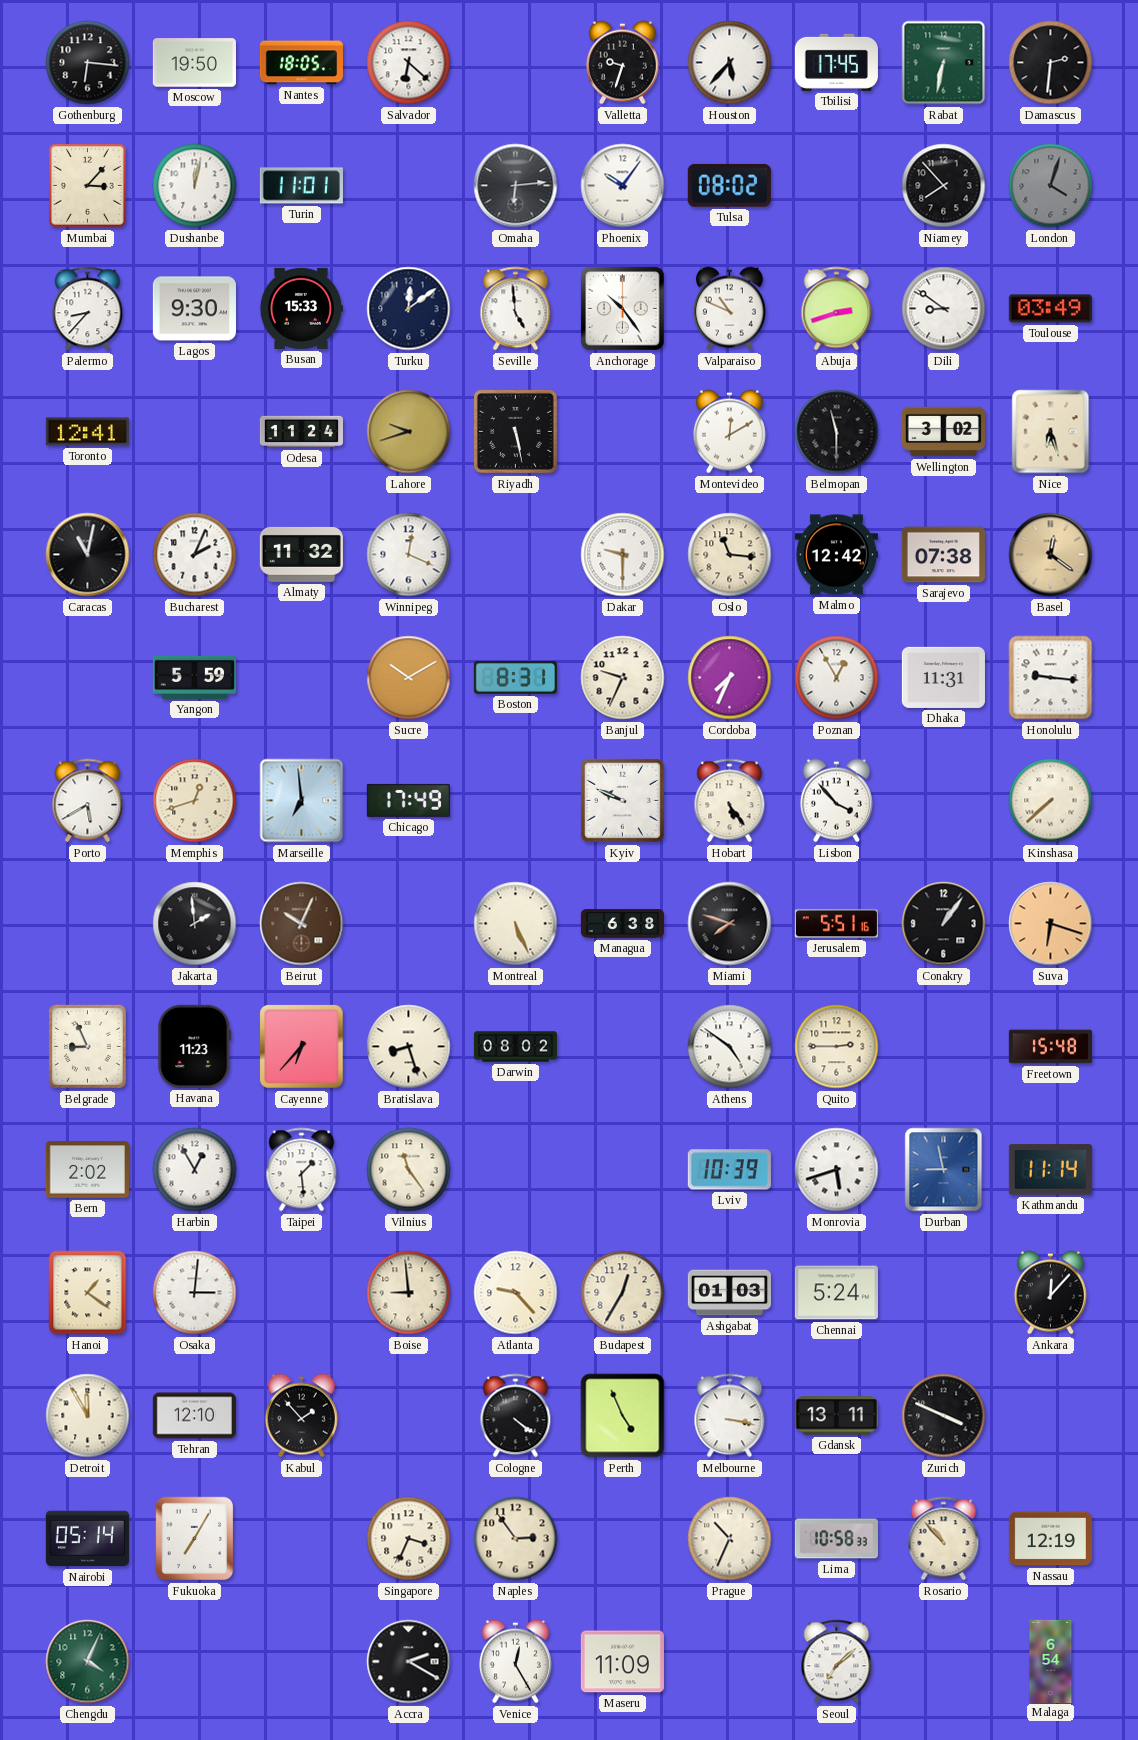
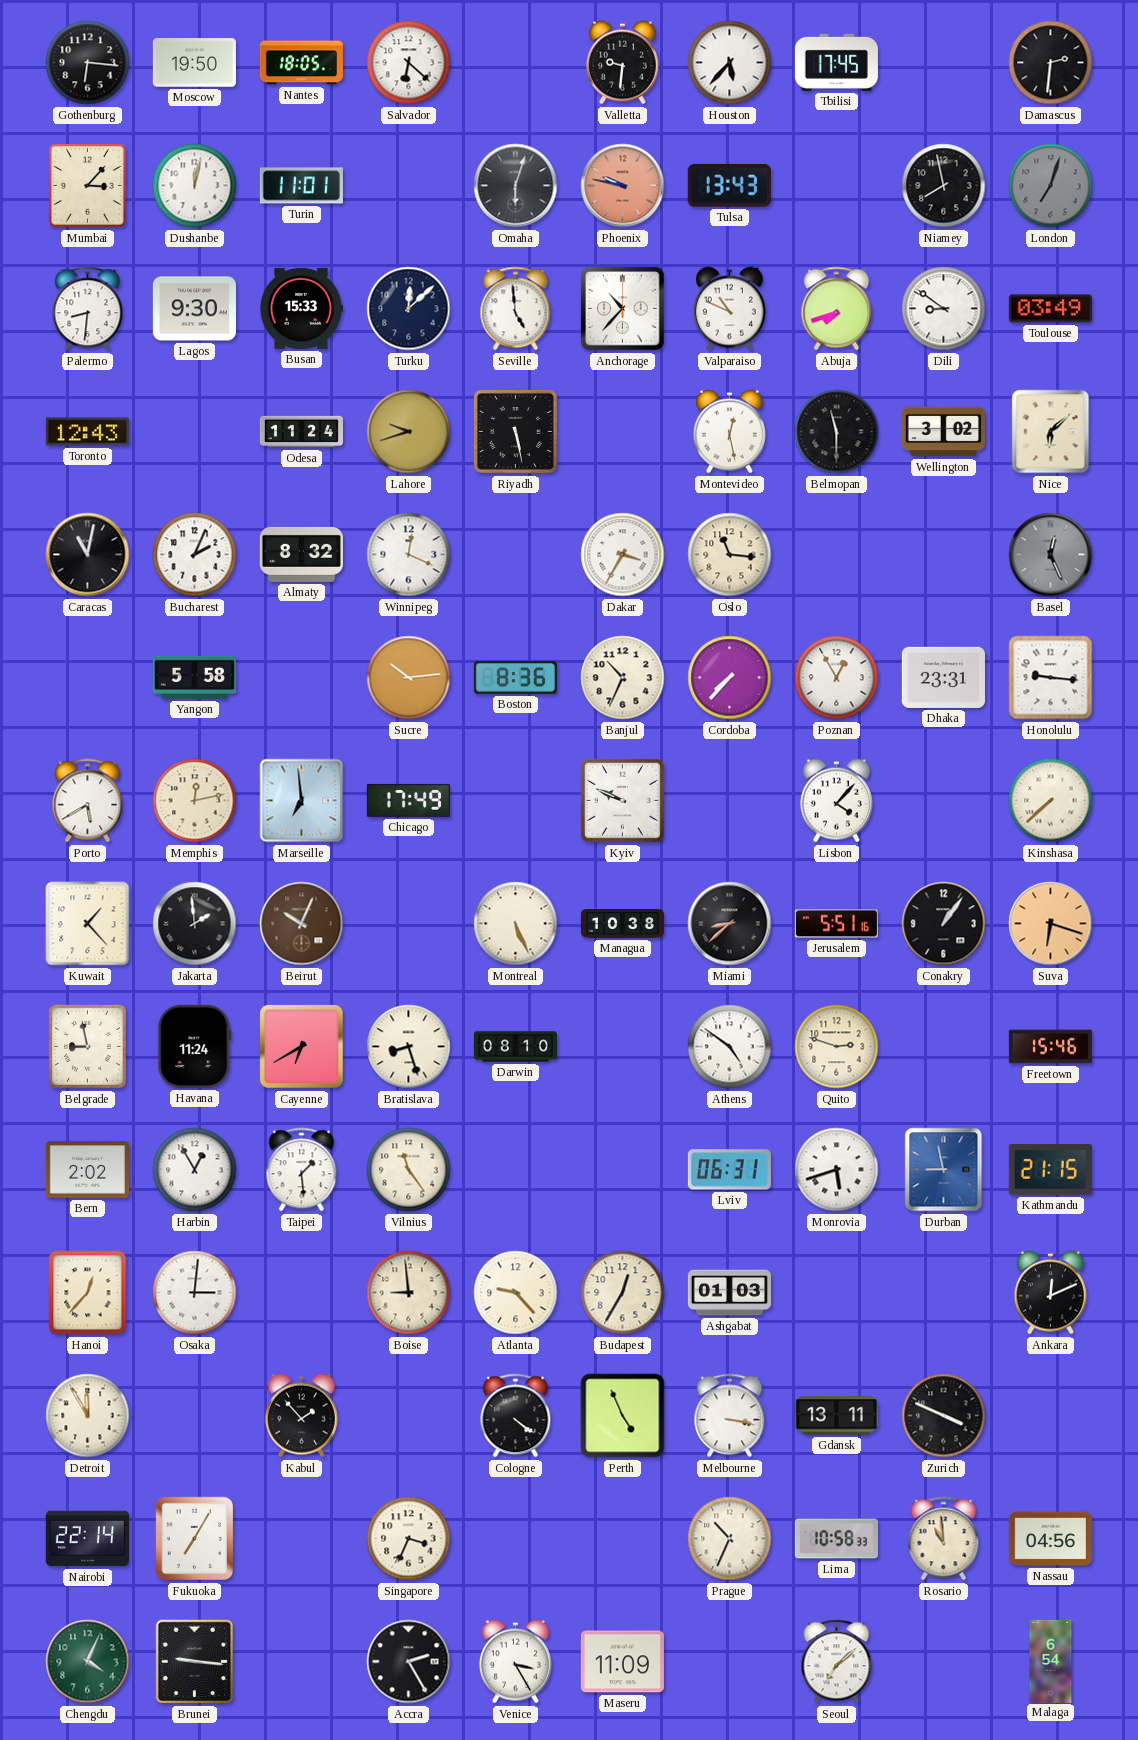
Valletta: 9:33 -> 9:31 (622, 63)
Rabat: 6:32 -> none (944, 63)
Omaha: 6:14 -> 6:03 (516, 186)
Phoenix: 10:06 -> 9:47 (623, 186)
Phoenix dial: white -> salmon (623, 186)
Tulsa: 08:02 -> 13:43 (729, 185)
Niamey: 7:53 -> 7:58 (944, 186)
London: 4:03 -> 7:03 (1051, 186)
Palermo: 8:37 -> 8:31 (88, 309)
Turku: 12:09 -> 12:08 (409, 309)
Anchorage: 10:24 -> 10:37 (623, 309)
Abuja: 2:42 -> 7:42 (837, 309)
Toronto: 12:41 -> 12:43 (87, 432)
Montevideo: 12:10 -> 12:28 (729, 432)
Nice: 6:27 -> 6:08 (1051, 432)
Almaty: 11:32 -> 8:32 (301, 554)
Dakar: 9:30 -> 3:35 (623, 555)
Malmo: 12:42 -> none (836, 555)
Sarajevo: 07:38 -> none (943, 555)
Basel: 12:21 -> 12:26 (1051, 555)
Basel dial: champagne -> grey (1051, 555)
Yangon: 5:59 -> 5:58 (194, 677)
Sucre: 10:10 -> 10:14 (409, 678)
Boston: 8:31 -> 8:36 (515, 678)
Banjul: 9:34 -> 10:34 (623, 678)
Cordoba: 7:34 -> 7:37 (730, 678)
Dhaka: 11:31 -> 23:31 (943, 677)
Memphis: 12:42 -> 12:13 (195, 801)
Hobart: 5:24 -> none (730, 801)
Lisbon: 3:53 -> 4:07 (836, 801)
Kuwait: none -> 1:23 (88, 924)
Managua: 6:38 -> 10:38 (622, 924)
Miami: 7:48 -> 8:38 (730, 924)
Belgrade: 8:56 -> 8:58 (87, 1046)
Havana: 11:23 -> 11:24 (195, 1046)
Cayenne: 6:37 -> 6:40 (302, 1047)
Darwin: 08:02 -> 08:10 (515, 1047)
Quito: 2:45 -> 2:48 (837, 1047)
Freetown: 15:48 -> 15:46 (1050, 1047)
Lviv: 10:39 -> 06:31 (729, 1170)
Kathmandu: 11:14 -> 21:15 (1050, 1170)
Hanoi: 1:21 -> 12:37 (88, 1293)
Chennai: 5:24 -> none (836, 1293)
Ankara: 12:07 -> 12:11 (1050, 1293)
Tehran: 12:10 -> none (194, 1416)
Nairobi: 05:14 -> 22:14 (87, 1539)
Naples: 2:54 -> none (516, 1539)
Rosario: 10:53 -> 10:59 (944, 1539)
Nassau: 12:19 -> 04:56 (1050, 1539)
Brunei: none -> 9:16 (195, 1662)
Accra: 2:20 -> 2:25 (409, 1662)
Venice: 12:25 -> 3:25 (515, 1662)
